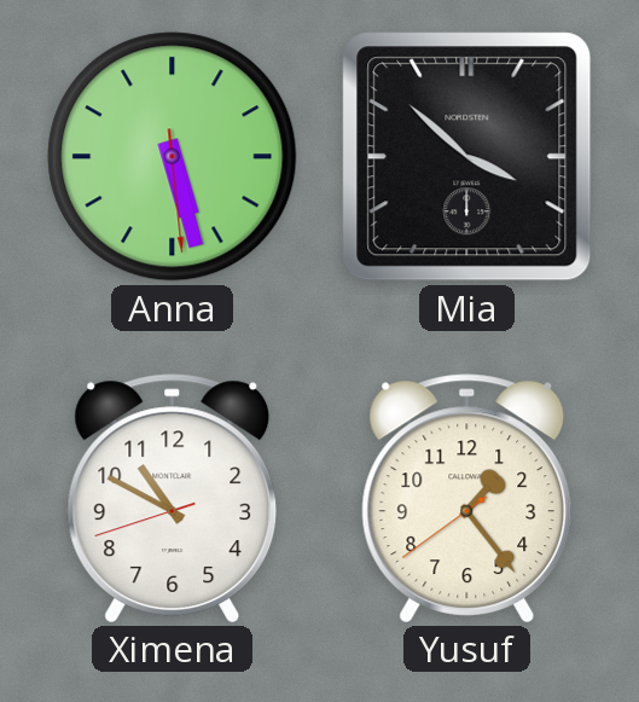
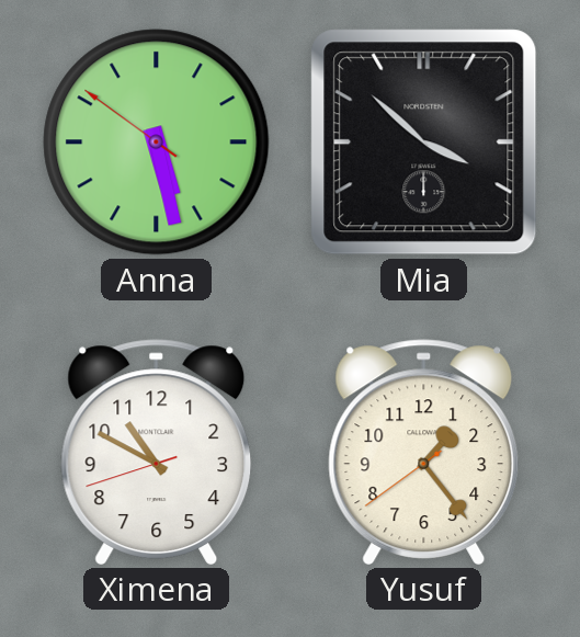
Anna: 5:27:29 -> 5:27:51 (157, 143)
